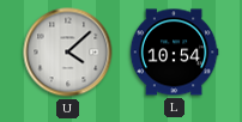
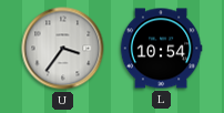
U: 4:08 -> 3:36 (63, 49)
